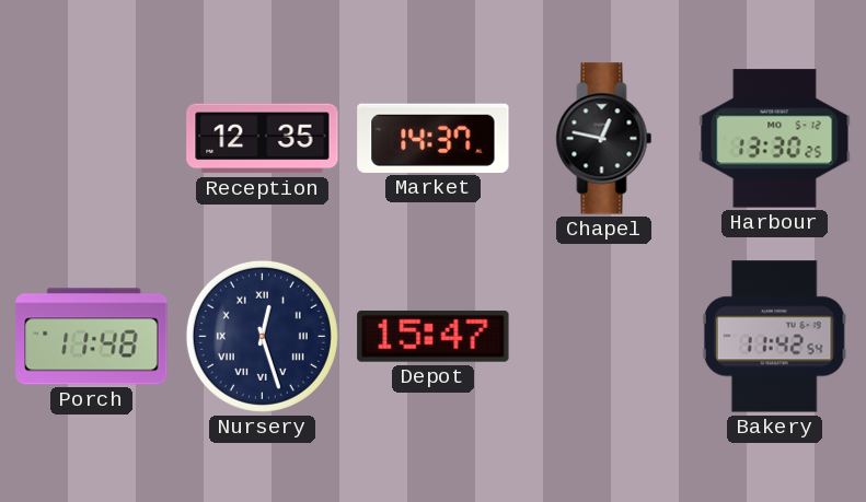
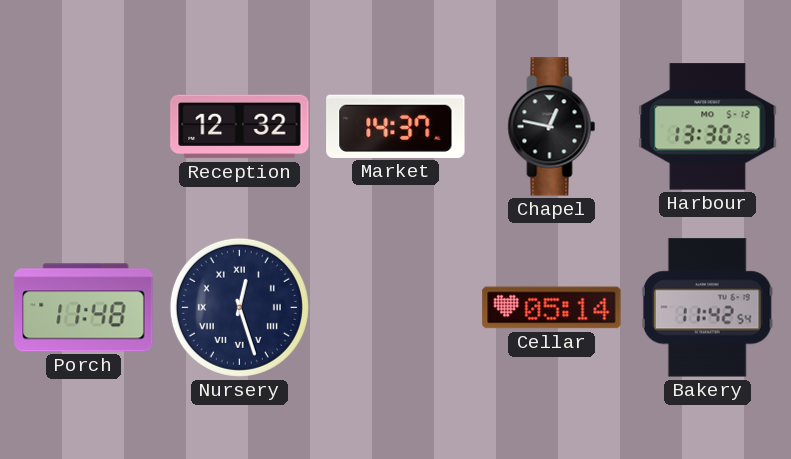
Reception: 12:35 -> 12:32 (240, 127)
Depot: 15:47 -> none (434, 336)
Cellar: none -> 05:14 (552, 308)
